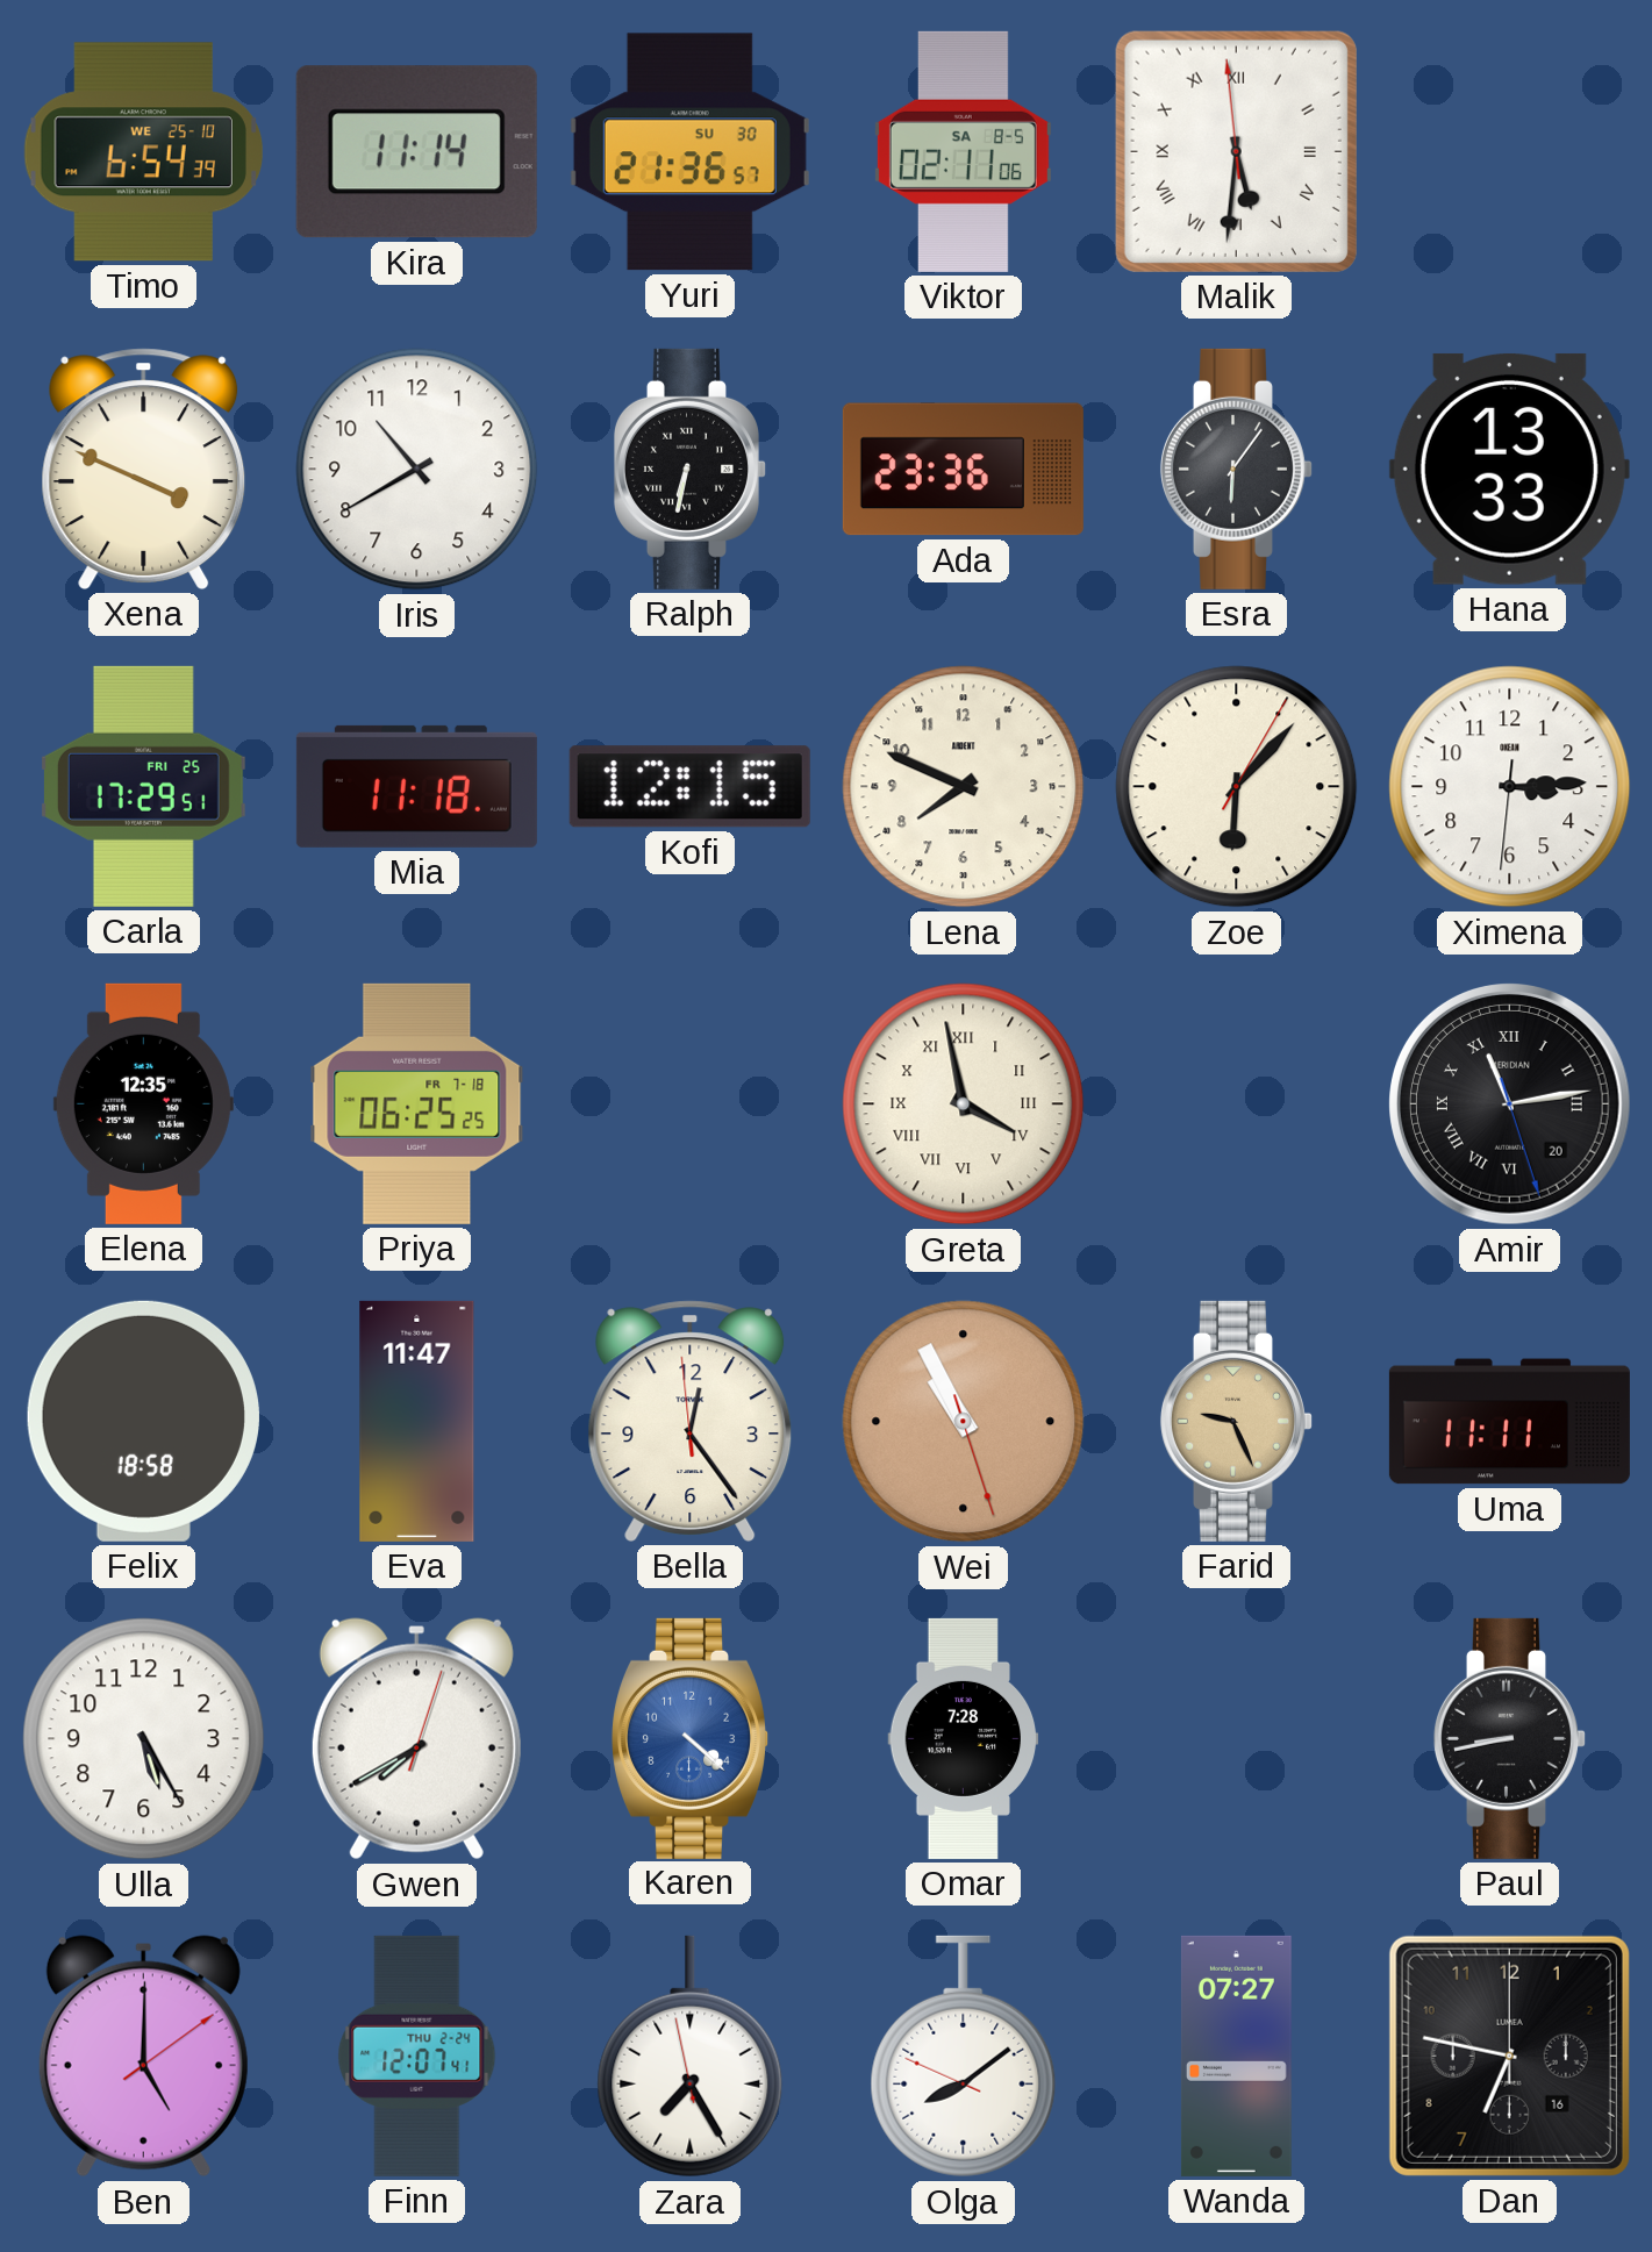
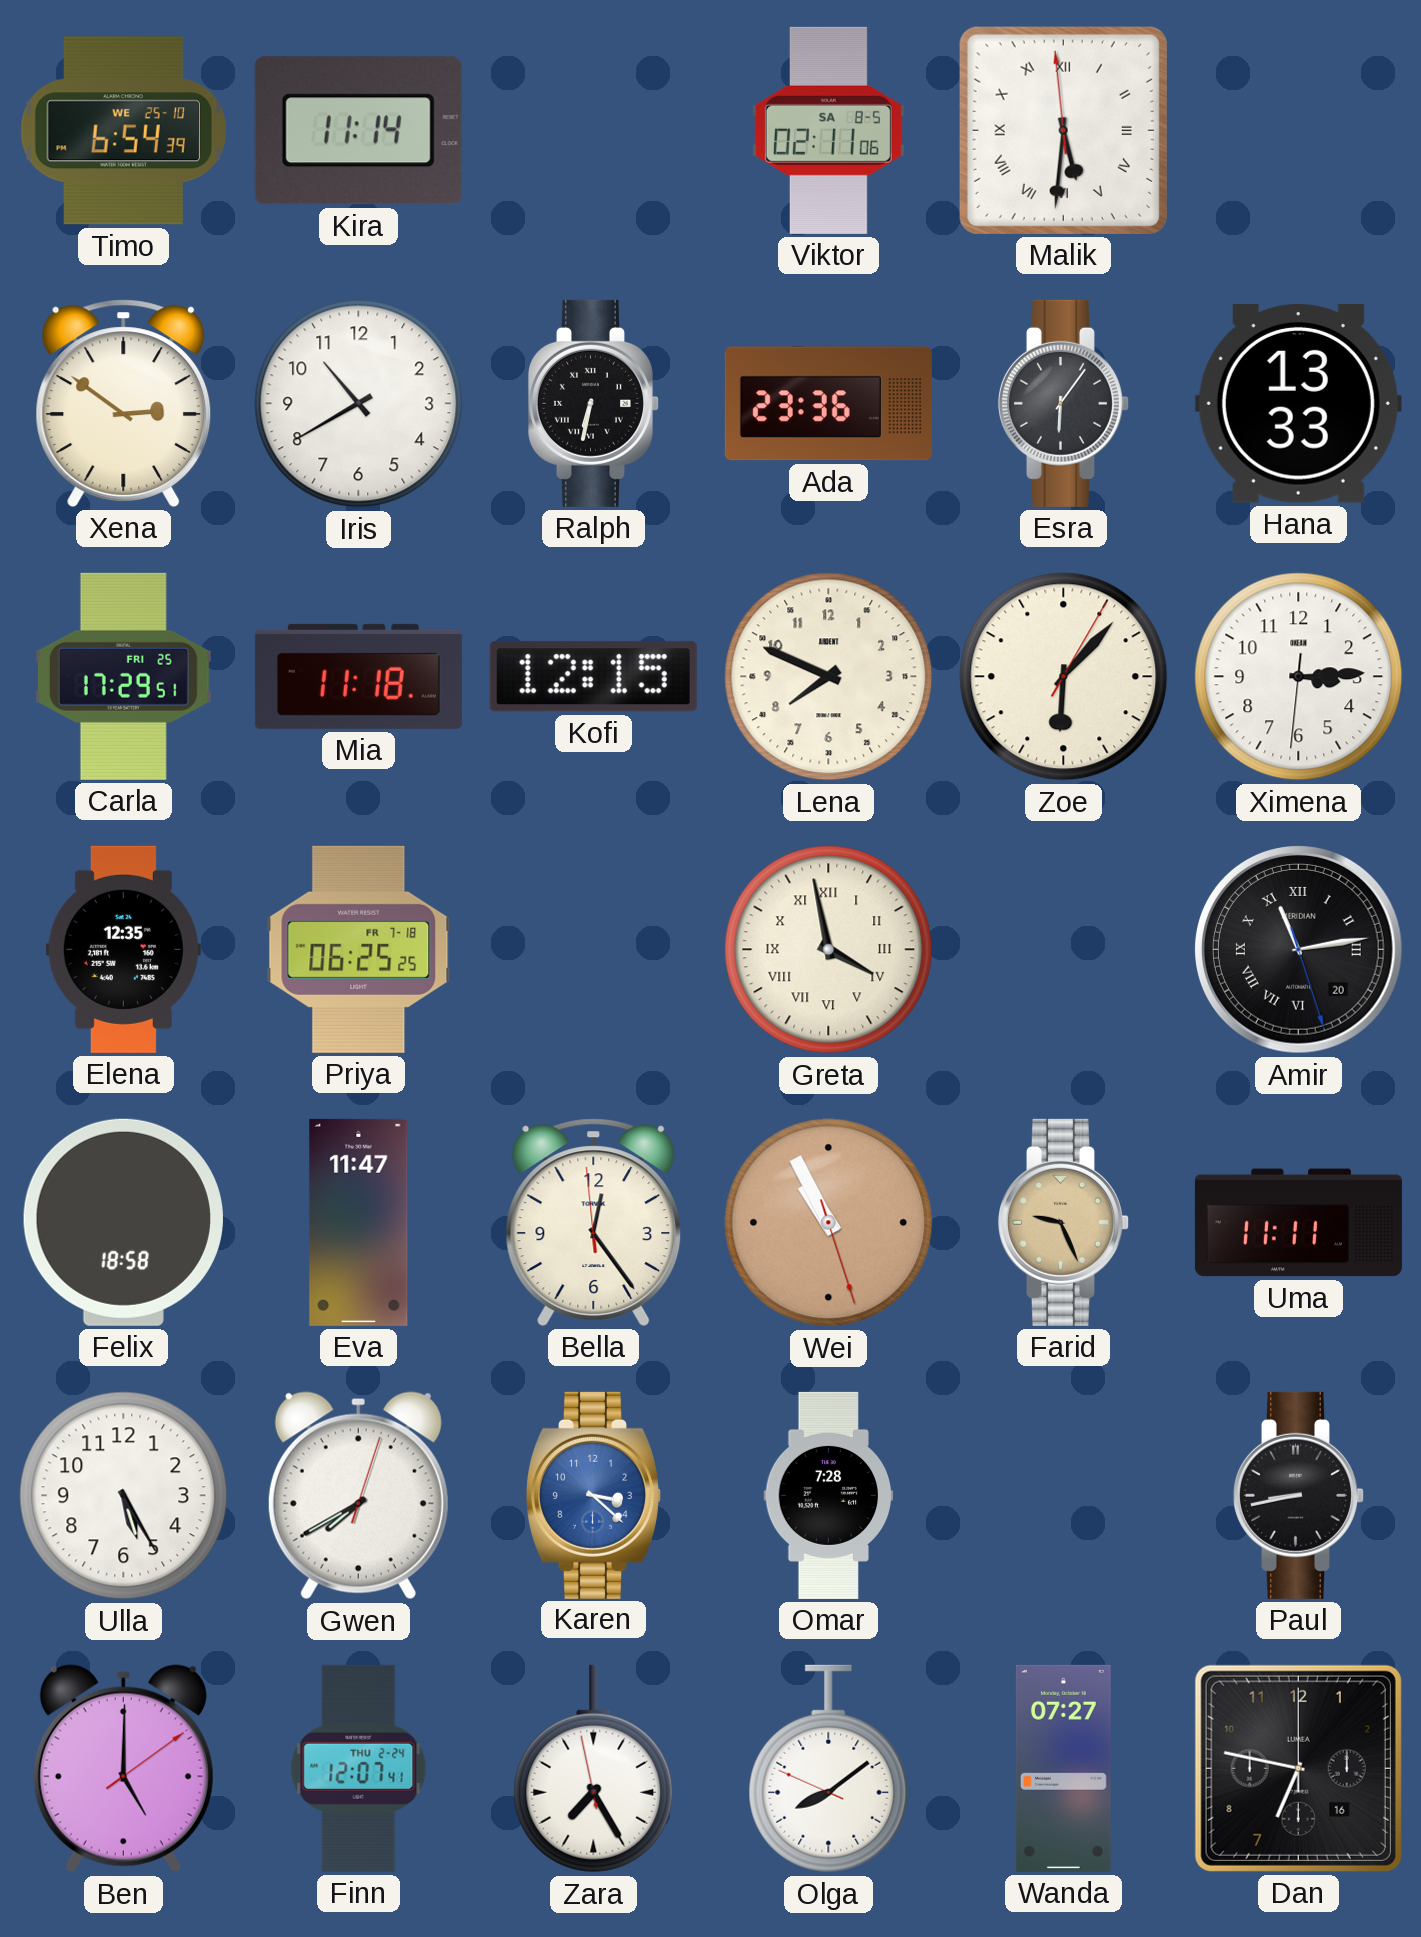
Yuri: 21:36 -> none (689, 152)
Xena: 3:49 -> 2:51 (124, 403)
Karen: 4:22 -> 3:22 (594, 1495)
